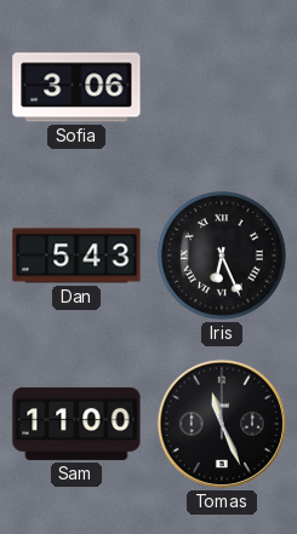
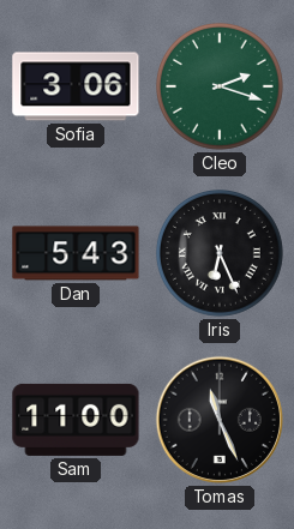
Cleo: none -> 2:18 (221, 88)
